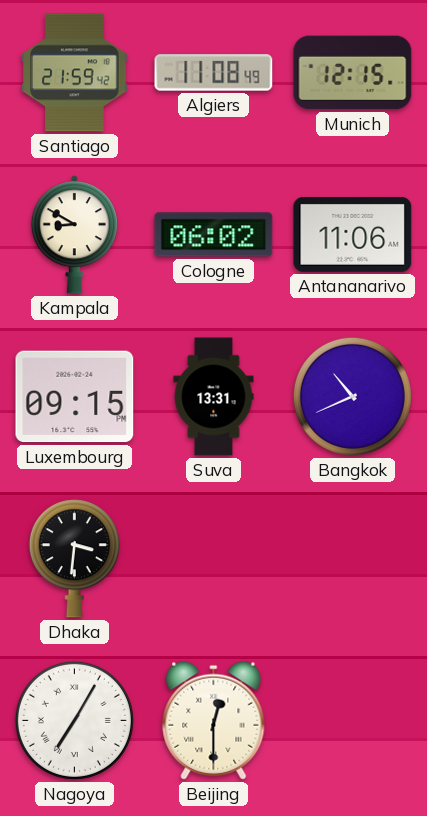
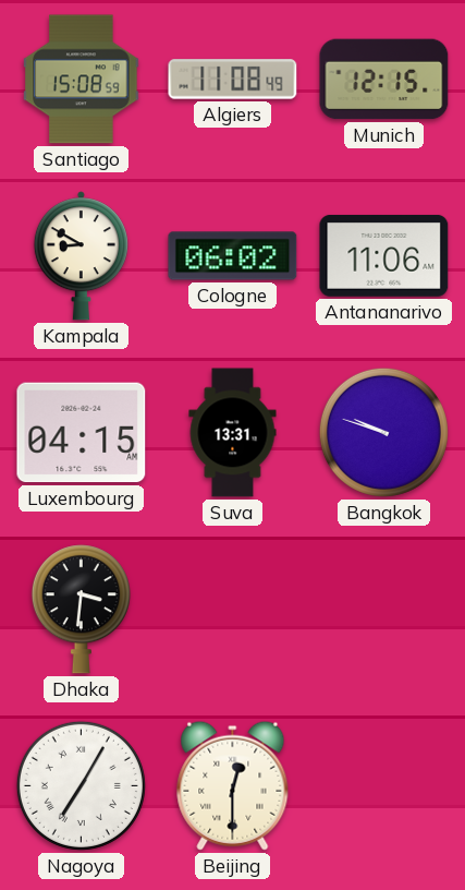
Santiago: 21:59 -> 15:08 (82, 80)
Luxembourg: 09:15 -> 04:15 (82, 433)
Bangkok: 10:41 -> 9:48 (383, 432)
